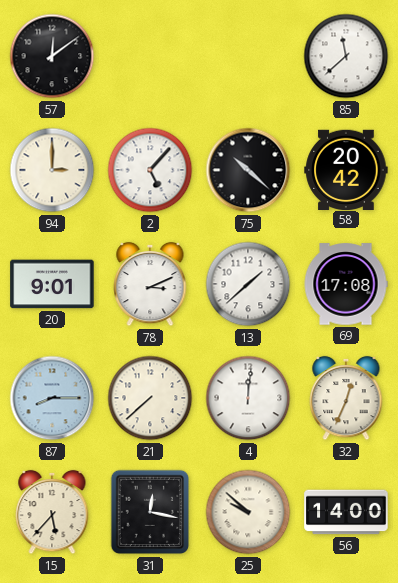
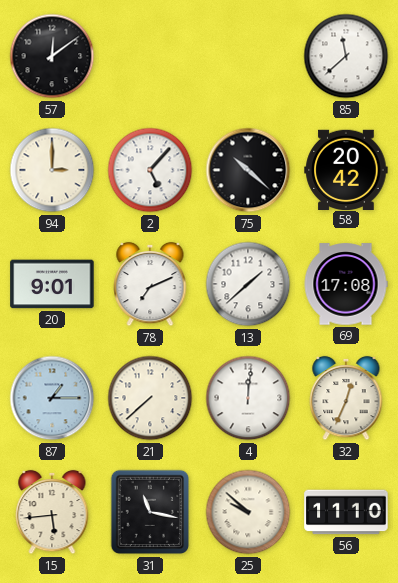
78: 3:11 -> 7:11 (150, 284)
87: 8:15 -> 1:15 (52, 398)
15: 5:37 -> 5:44 (52, 512)
31: 12:17 -> 11:17 (150, 512)
56: 14:00 -> 11:10 (346, 512)
